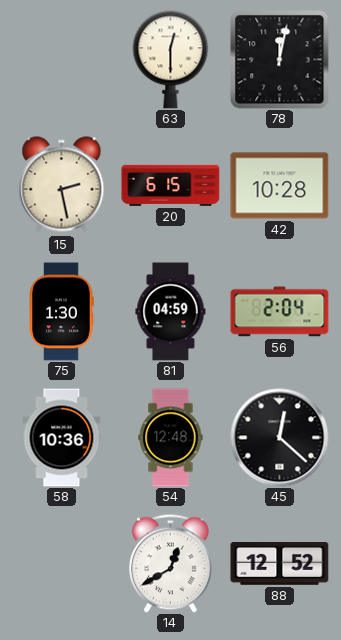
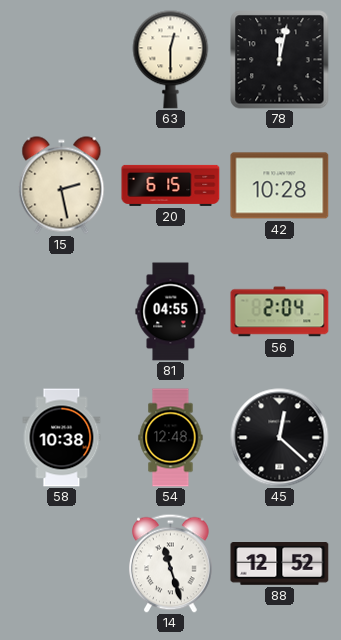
75: 1:30 -> none (61, 312)
81: 04:59 -> 04:55 (171, 312)
58: 10:36 -> 10:38 (62, 438)
14: 12:40 -> 11:27 (171, 563)
